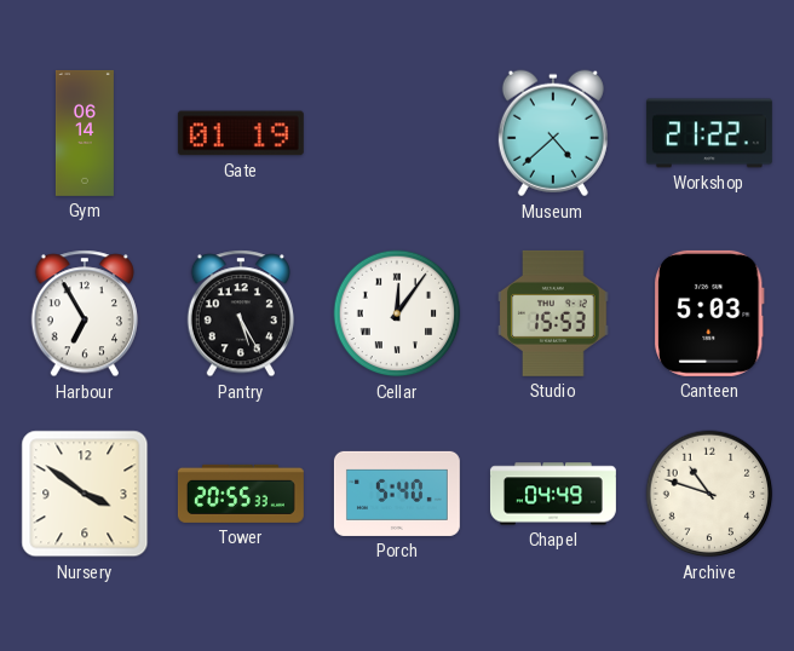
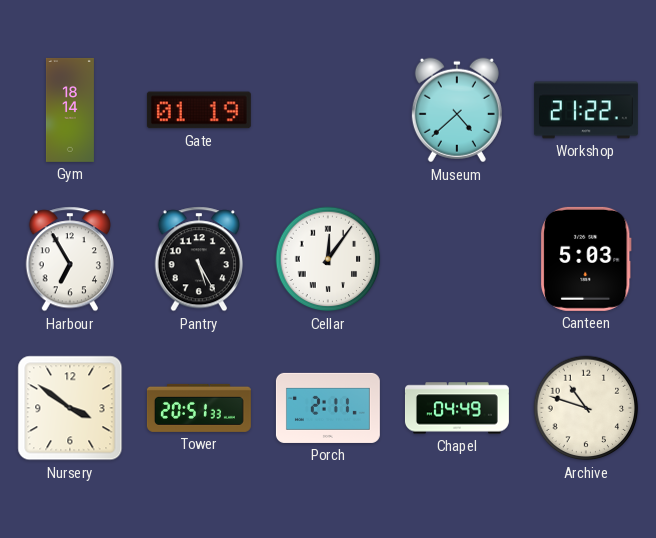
Gym: 06:14 -> 18:14 (70, 110)
Studio: 15:53 -> none (553, 313)
Tower: 20:55 -> 20:51 (199, 408)
Porch: 5:40 -> 2:11 (328, 408)
